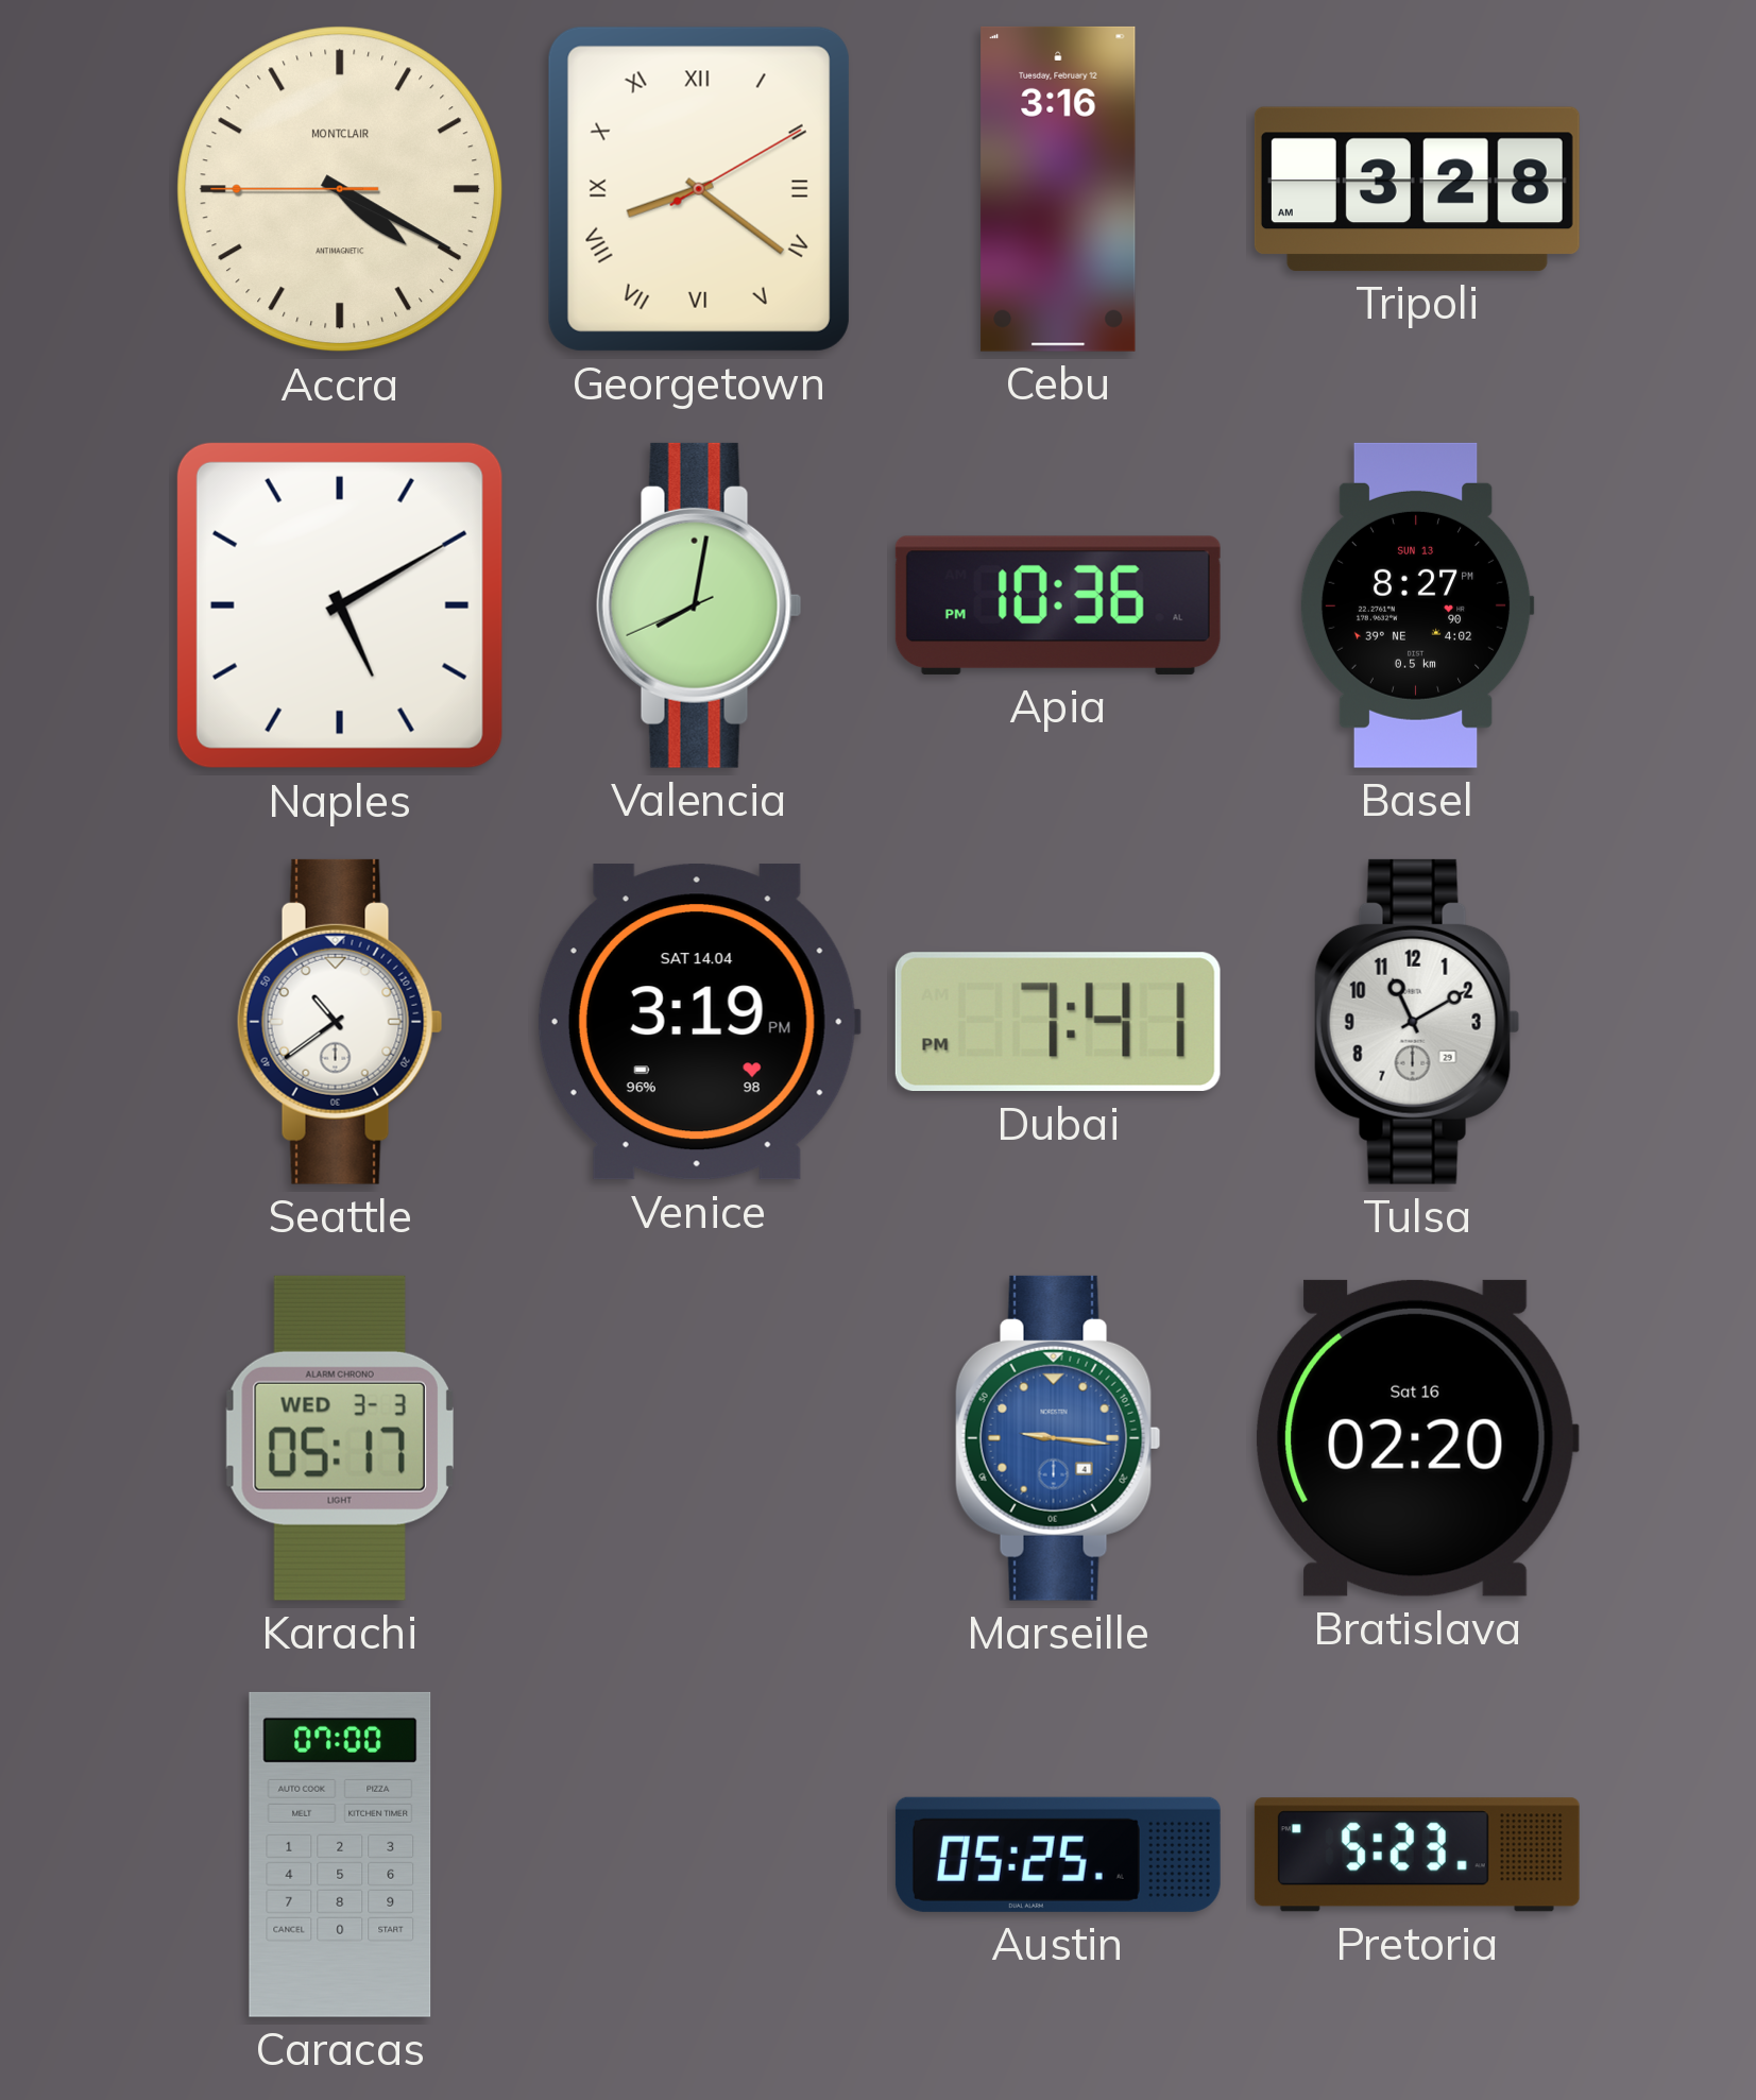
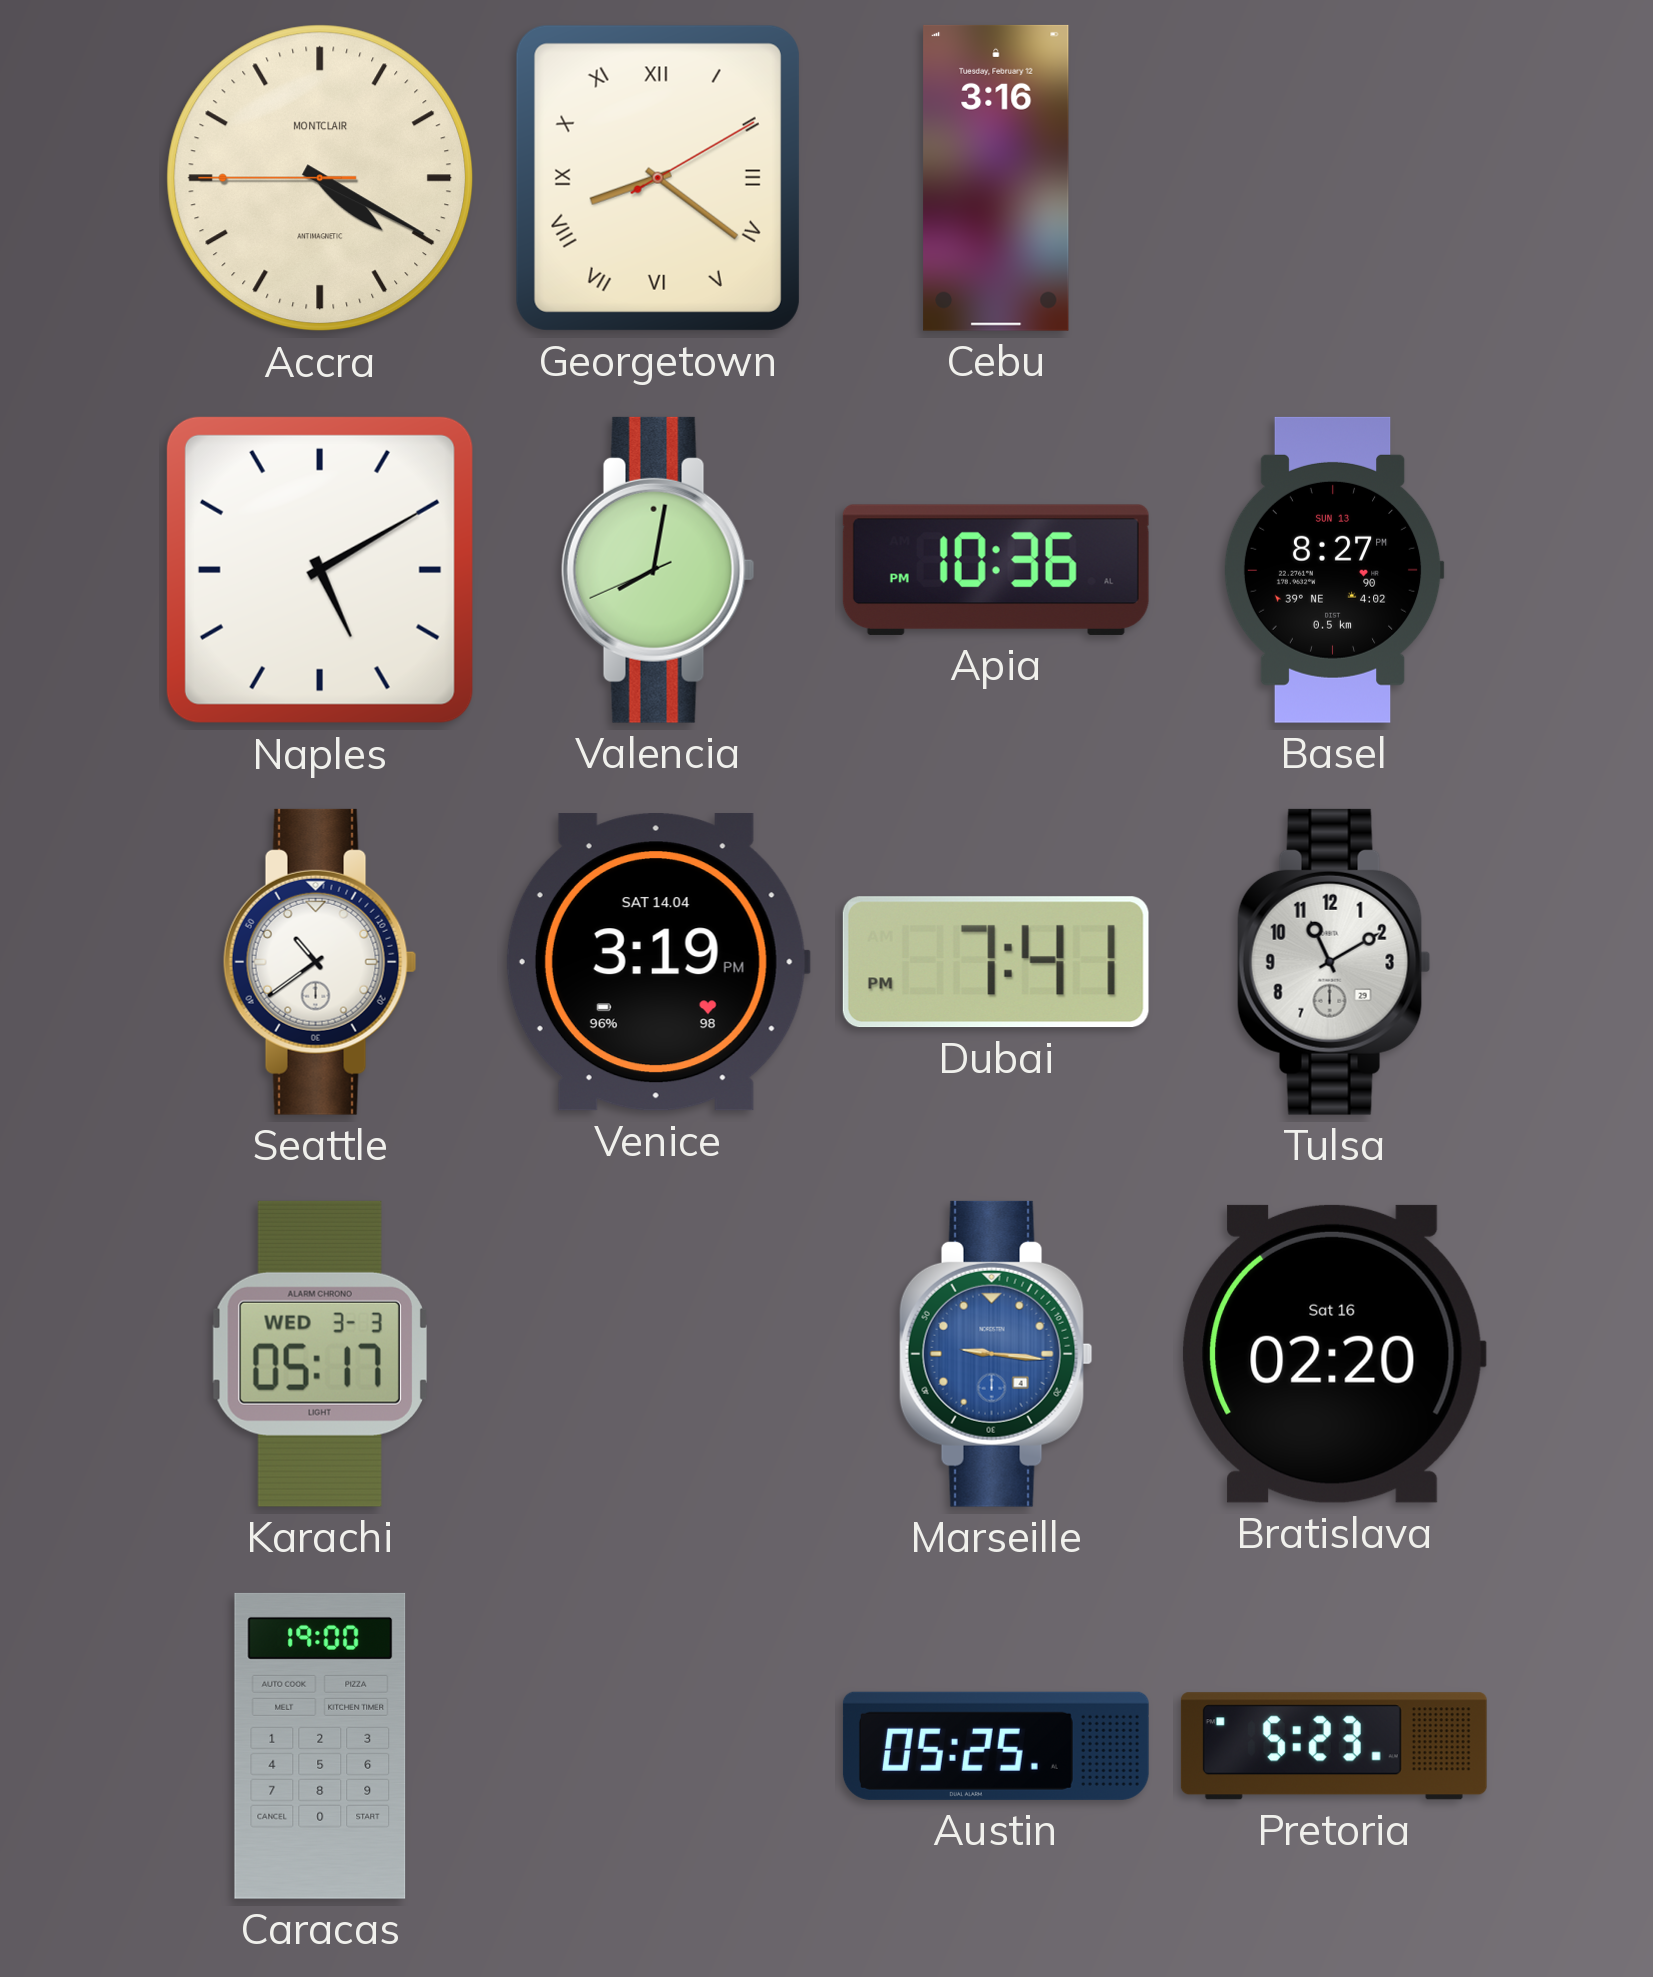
Tripoli: 3:28 -> none (1417, 189)
Caracas: 07:00 -> 19:00 (320, 1746)
